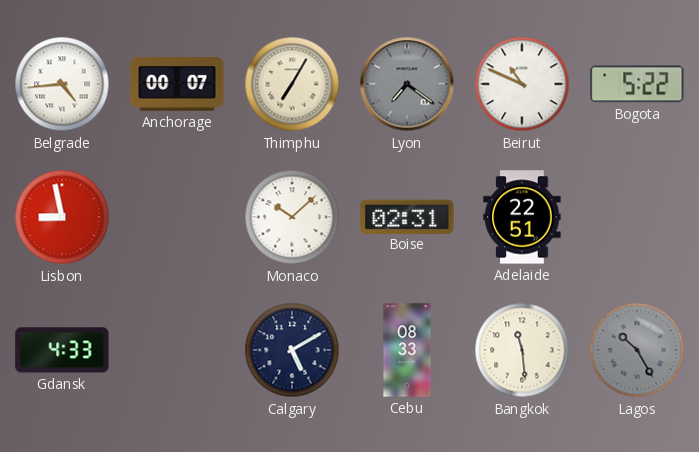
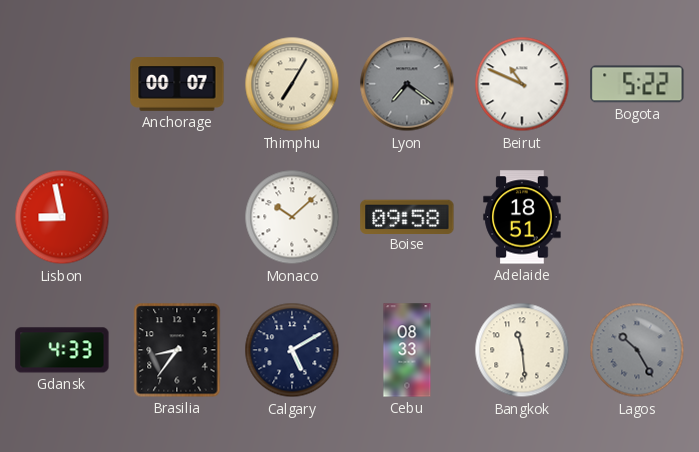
Belgrade: 4:44 -> none (62, 84)
Boise: 02:31 -> 09:58 (407, 216)
Adelaide: 22:51 -> 18:51 (522, 217)
Brasilia: none -> 8:36 (177, 350)
